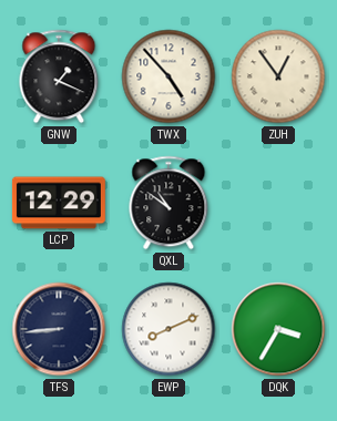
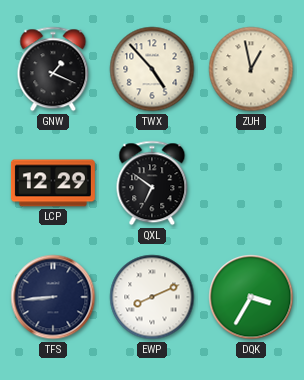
ZUH: 12:54 -> 12:58 (251, 69)
QXL: 10:51 -> 6:51 (152, 183)
